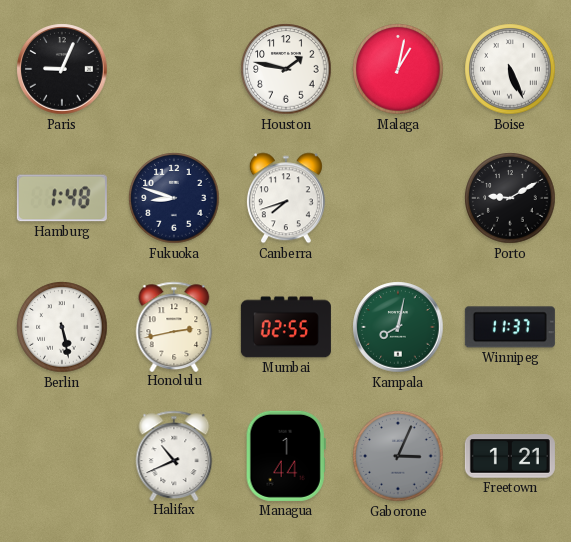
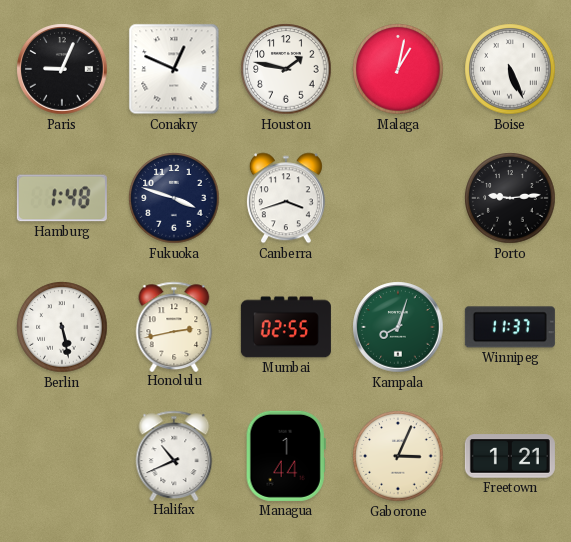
Conakry: none -> 12:49 (174, 69)
Fukuoka: 8:48 -> 3:48 (174, 198)
Canberra: 7:42 -> 3:42 (286, 198)
Porto: 9:10 -> 9:14 (510, 198)
Kampala: 8:02 -> 8:03 (398, 327)
Gaborone dial: grey -> cream (398, 456)
